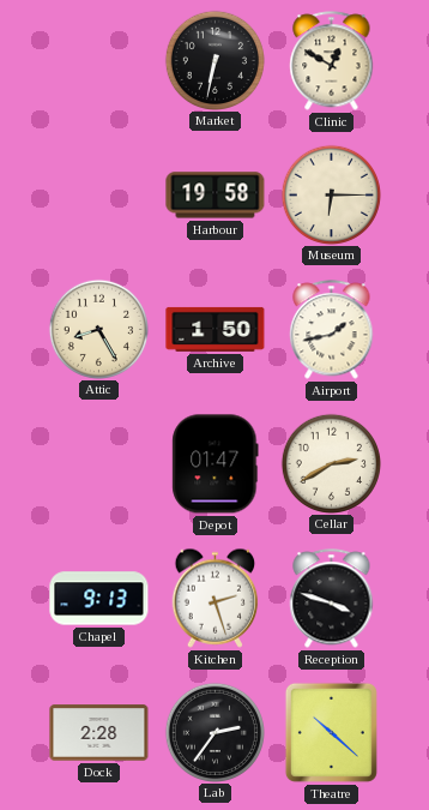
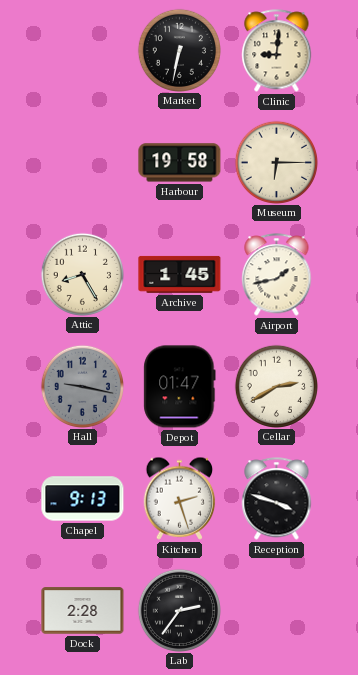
Clinic: 12:50 -> 9:01 (277, 51)
Archive: 1:50 -> 1:45 (180, 274)
Hall: none -> 9:17 (82, 386)
Theatre: 10:22 -> none (331, 732)
